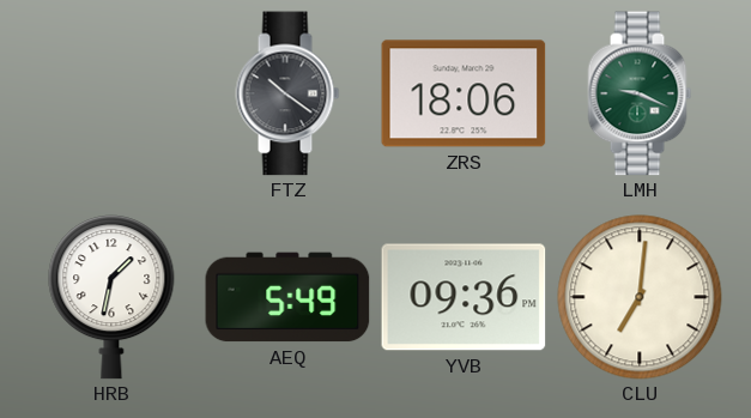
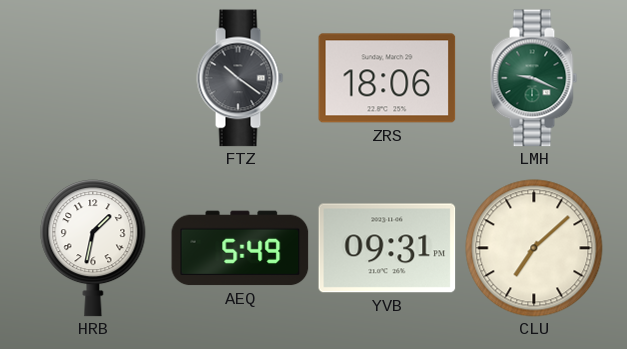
YVB: 09:36 -> 09:31 (387, 248)
CLU: 7:01 -> 7:08 (534, 248)
